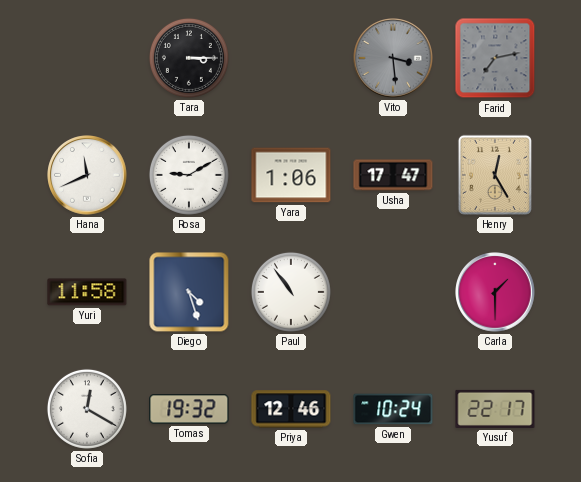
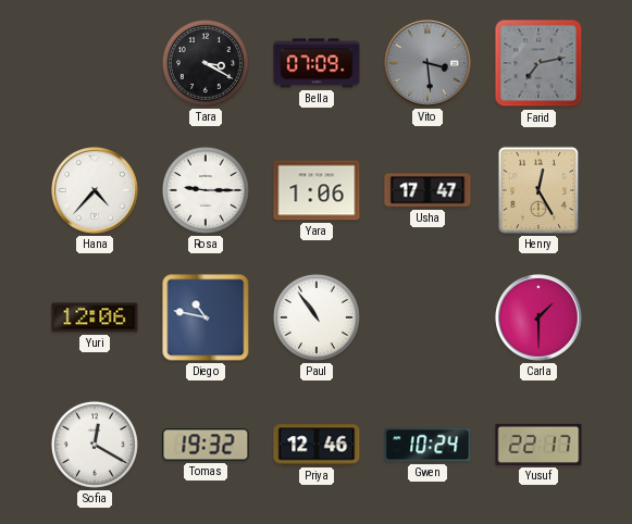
Tara: 3:15 -> 3:20 (206, 63)
Bella: none -> 07:09 (317, 63)
Hana: 11:41 -> 4:37 (95, 190)
Rosa: 9:10 -> 9:15 (206, 190)
Yuri: 11:58 -> 12:06 (95, 317)
Diego: 4:27 -> 10:47 (206, 317)
